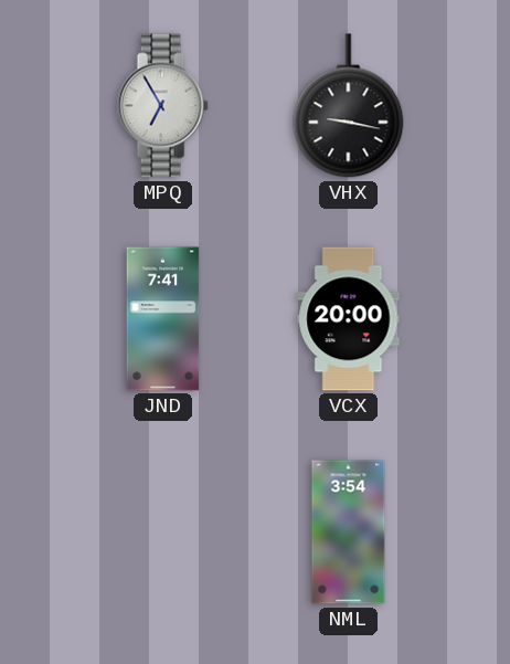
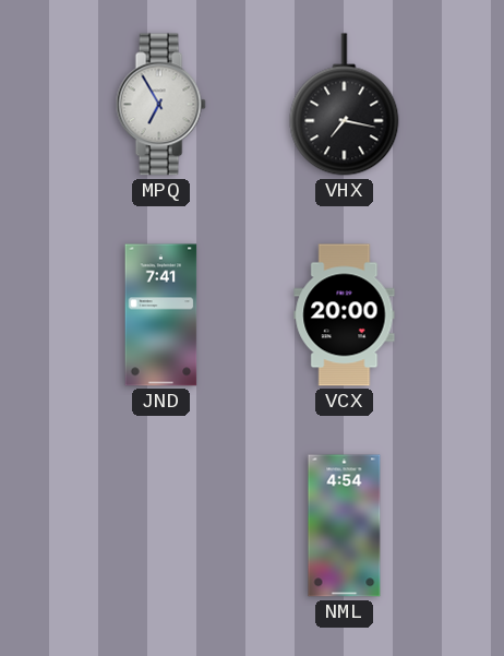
VHX: 9:17 -> 7:17 (345, 105)
NML: 3:54 -> 4:54 (345, 526)
